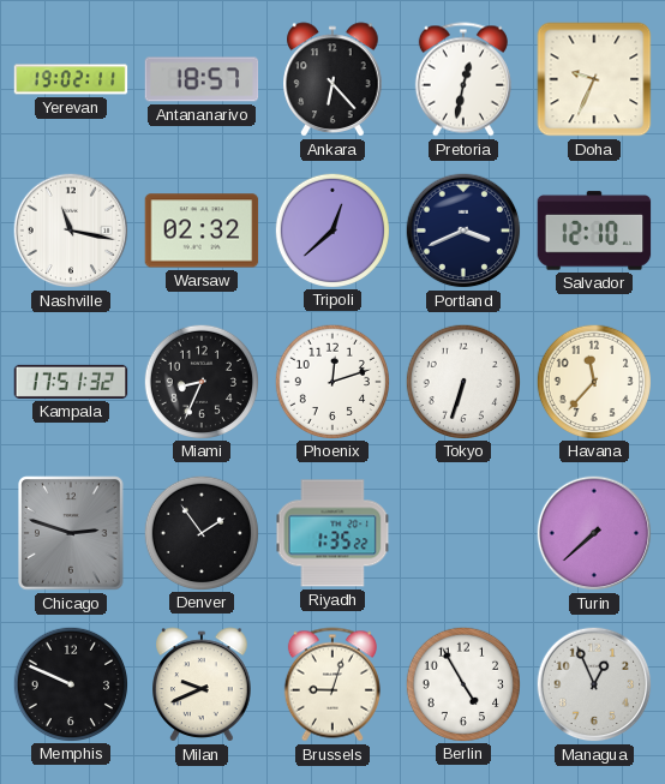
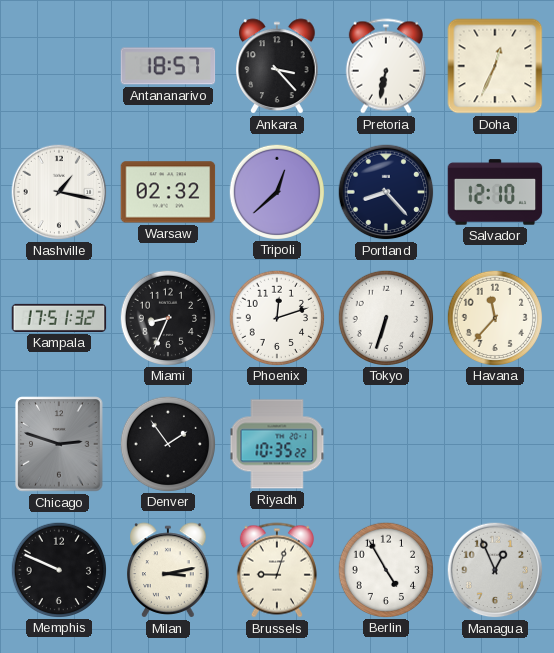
Yerevan: 19:02 -> none (71, 79)
Ankara: 6:23 -> 3:23 (277, 66)
Pretoria: 12:32 -> 6:32 (386, 66)
Doha: 9:34 -> 12:34 (495, 66)
Nashville: 11:17 -> 1:17 (59, 192)
Portland: 3:41 -> 8:23 (386, 192)
Riyadh: 1:35 -> 10:35 (277, 444)
Turin: 7:38 -> none (594, 533)
Milan: 9:41 -> 3:13 (168, 570)
